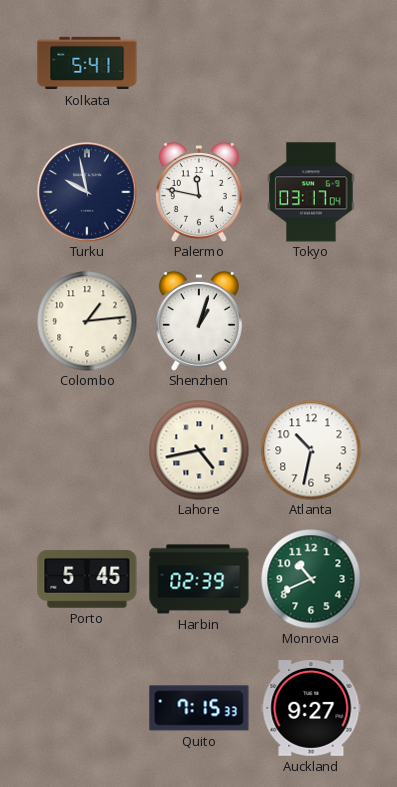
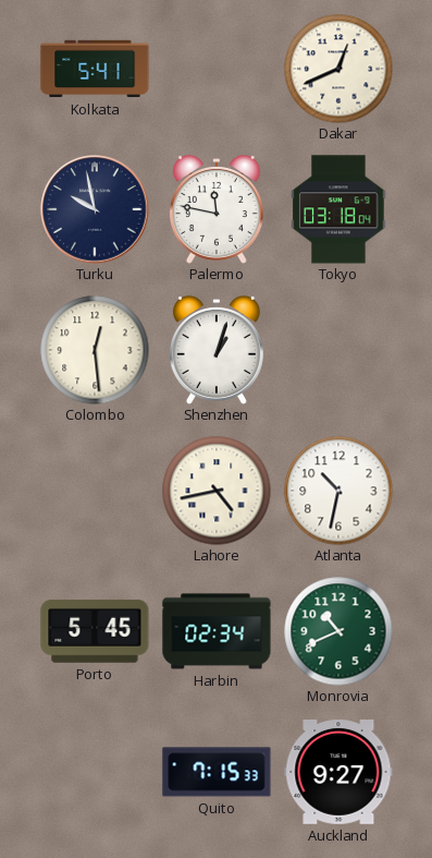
Dakar: none -> 12:41 (338, 69)
Tokyo: 03:17 -> 03:18 (338, 209)
Colombo: 1:14 -> 12:29 (95, 350)
Harbin: 02:39 -> 02:34 (217, 631)
